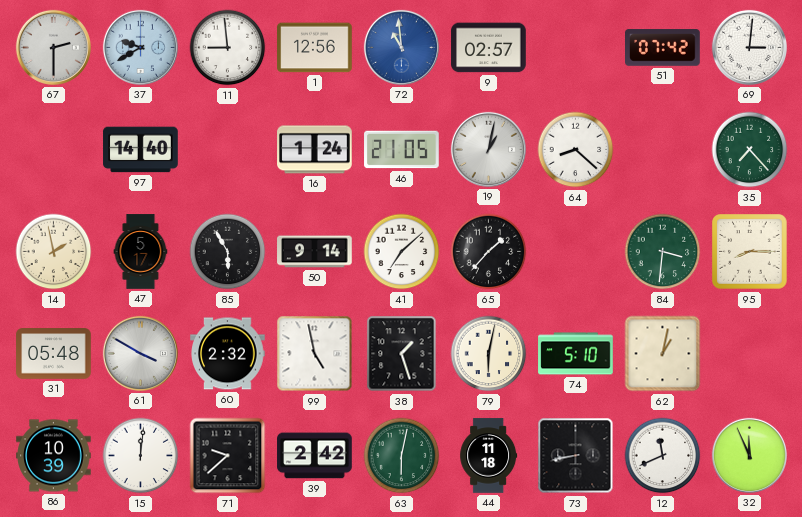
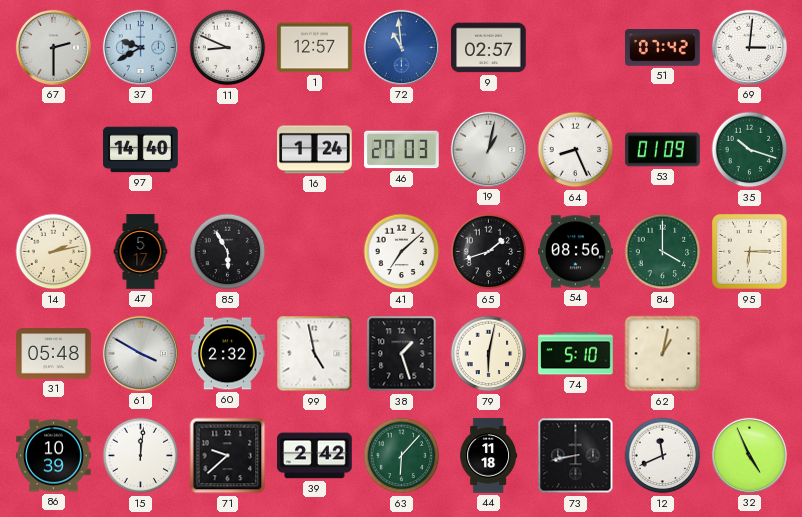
11: 8:59 -> 8:49 (228, 48)
1: 12:56 -> 12:57 (315, 48)
46: 21:05 -> 20:03 (402, 150)
64: 8:22 -> 8:26 (576, 150)
53: none -> 01:09 (663, 150)
35: 7:23 -> 10:18 (750, 150)
14: 1:58 -> 2:13 (54, 252)
50: 9:14 -> none (315, 252)
65: 1:37 -> 1:42 (489, 252)
54: none -> 08:56 (576, 252)
84: 3:31 -> 4:00 (663, 252)
95: 8:15 -> 6:15 (750, 252)
63: 6:02 -> 6:07 (402, 456)
32: 11:56 -> 4:56 (749, 455)
